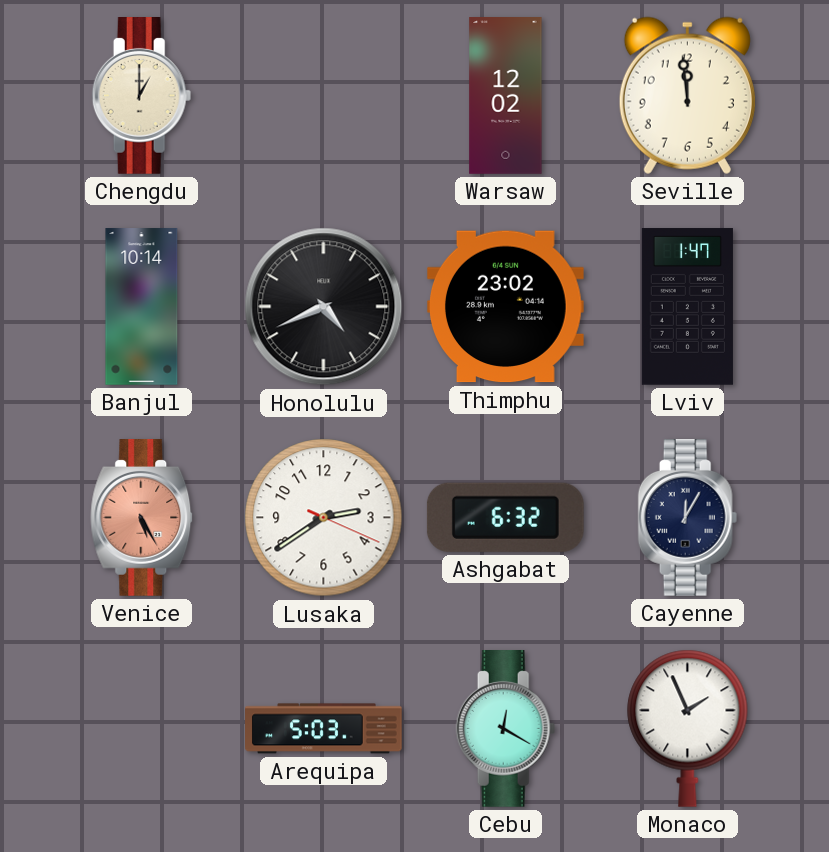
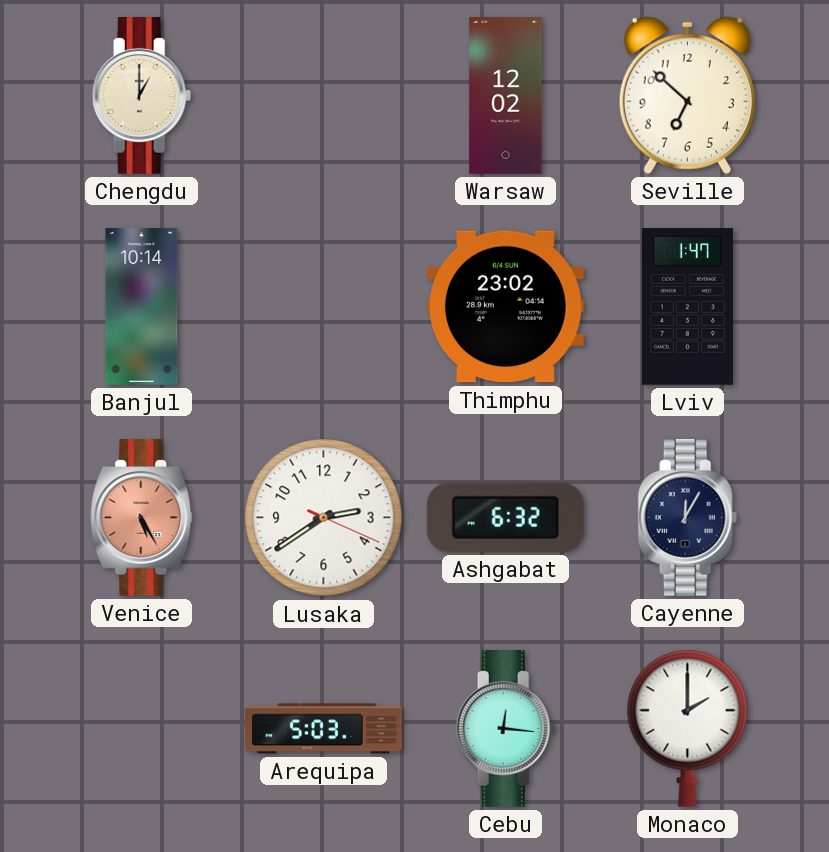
Seville: 11:59 -> 6:52 (687, 95)
Honolulu: 4:41 -> none (324, 307)
Cebu: 12:20 -> 12:16 (506, 729)
Monaco: 1:56 -> 2:00 (688, 728)
